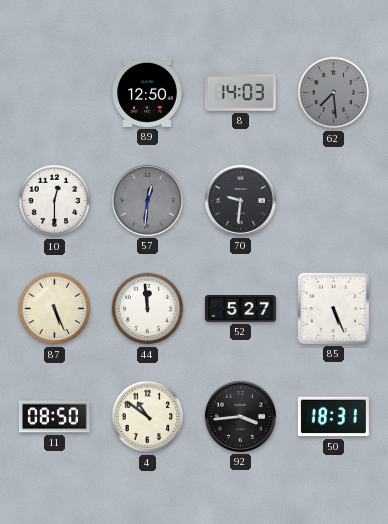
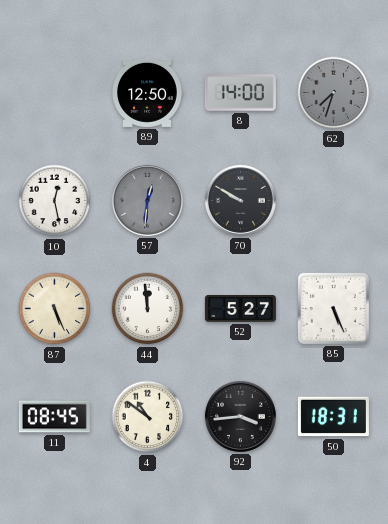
8: 14:03 -> 14:00 (240, 93)
62: 7:29 -> 7:33 (334, 93)
10: 12:30 -> 12:28 (55, 201)
70: 9:31 -> 9:50 (240, 200)
11: 08:50 -> 08:45 (54, 417)
